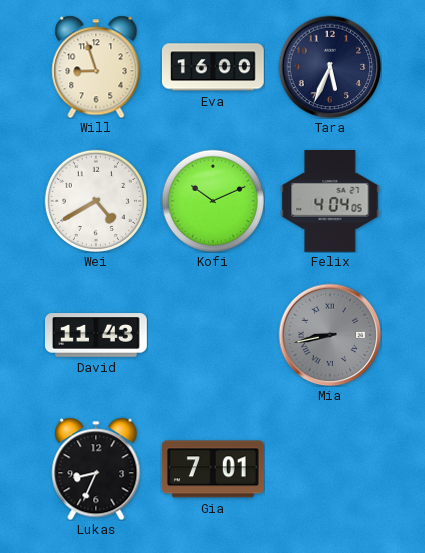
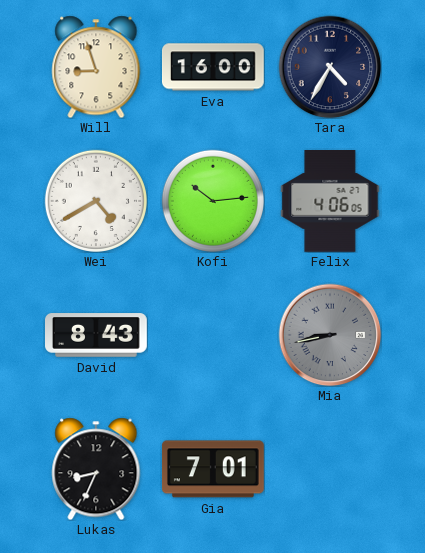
Tara: 5:34 -> 4:35 (330, 67)
Kofi: 10:11 -> 10:14 (213, 201)
Felix: 4:04 -> 4:06 (330, 202)
David: 11:43 -> 8:43 (97, 335)
